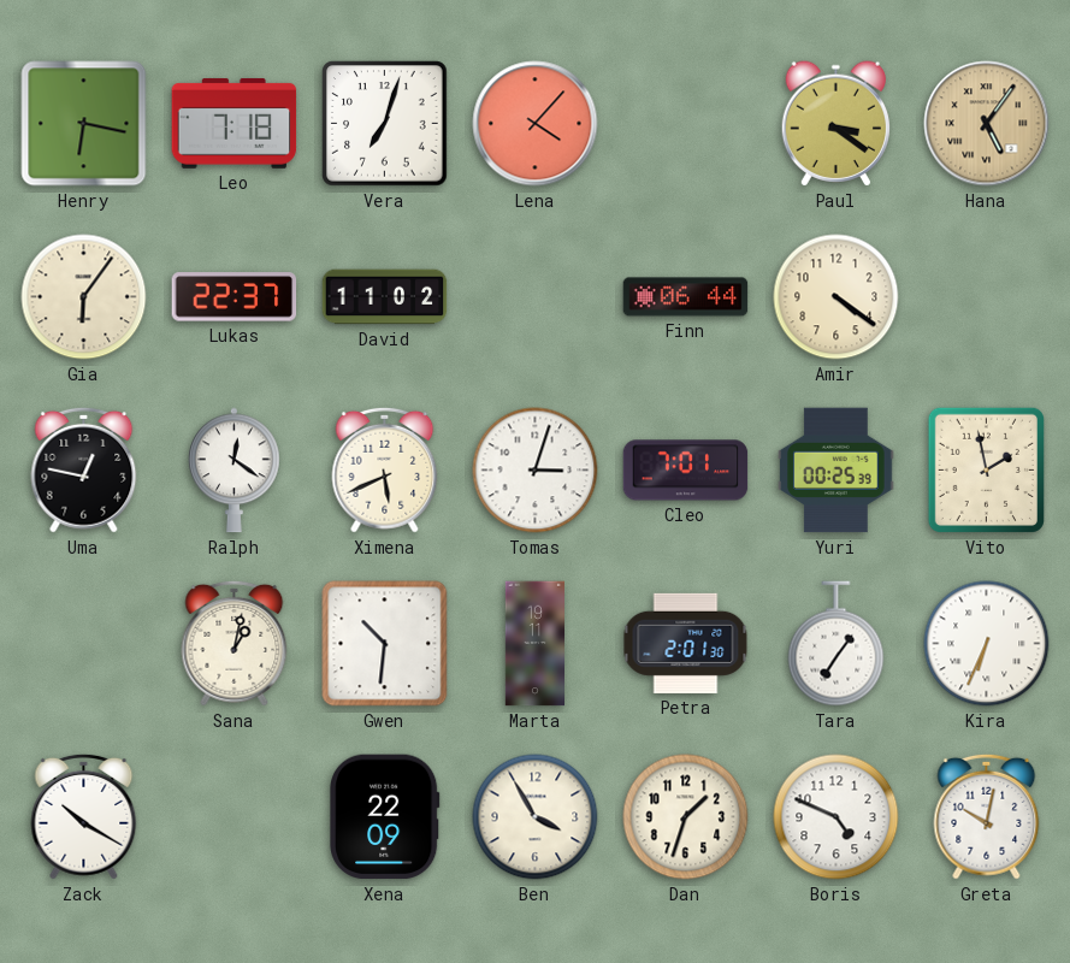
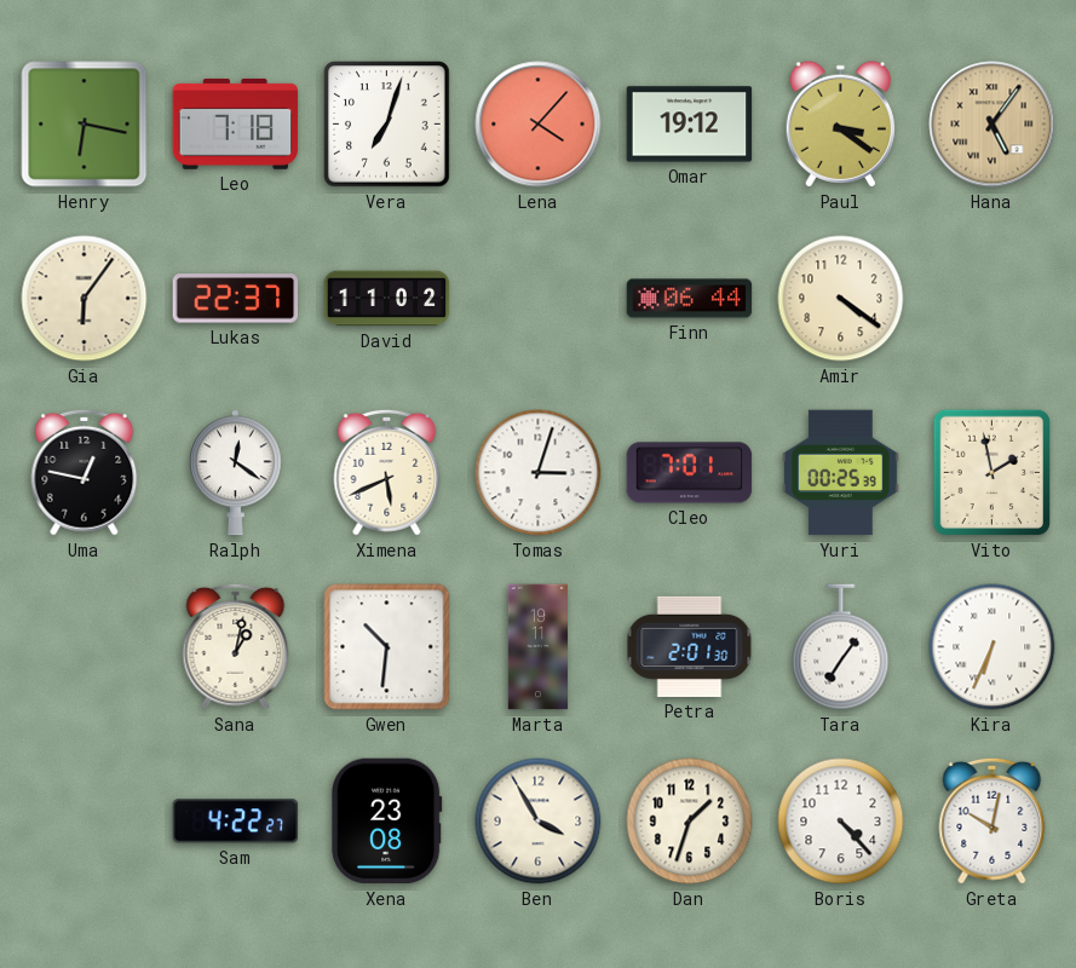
Omar: none -> 19:12 (690, 125)
Zack: 10:20 -> none (84, 816)
Sam: none -> 4:22 (236, 822)
Xena: 22:09 -> 23:08 (387, 822)
Boris: 4:49 -> 4:23 (841, 822)
